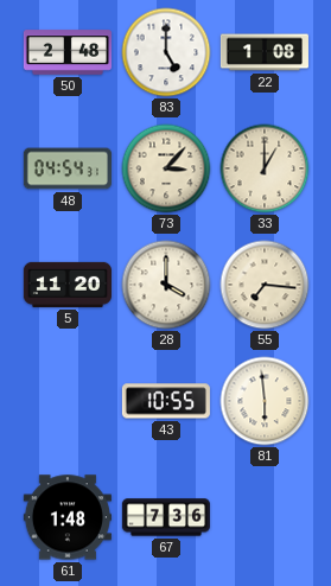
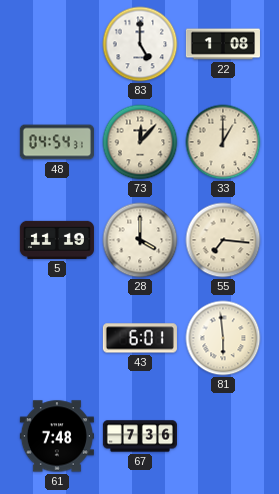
50: 2:48 -> none (68, 52)
73: 3:07 -> 12:07 (140, 142)
5: 11:20 -> 11:19 (57, 240)
43: 10:55 -> 6:01 (140, 338)
61: 1:48 -> 7:48 (57, 436)
